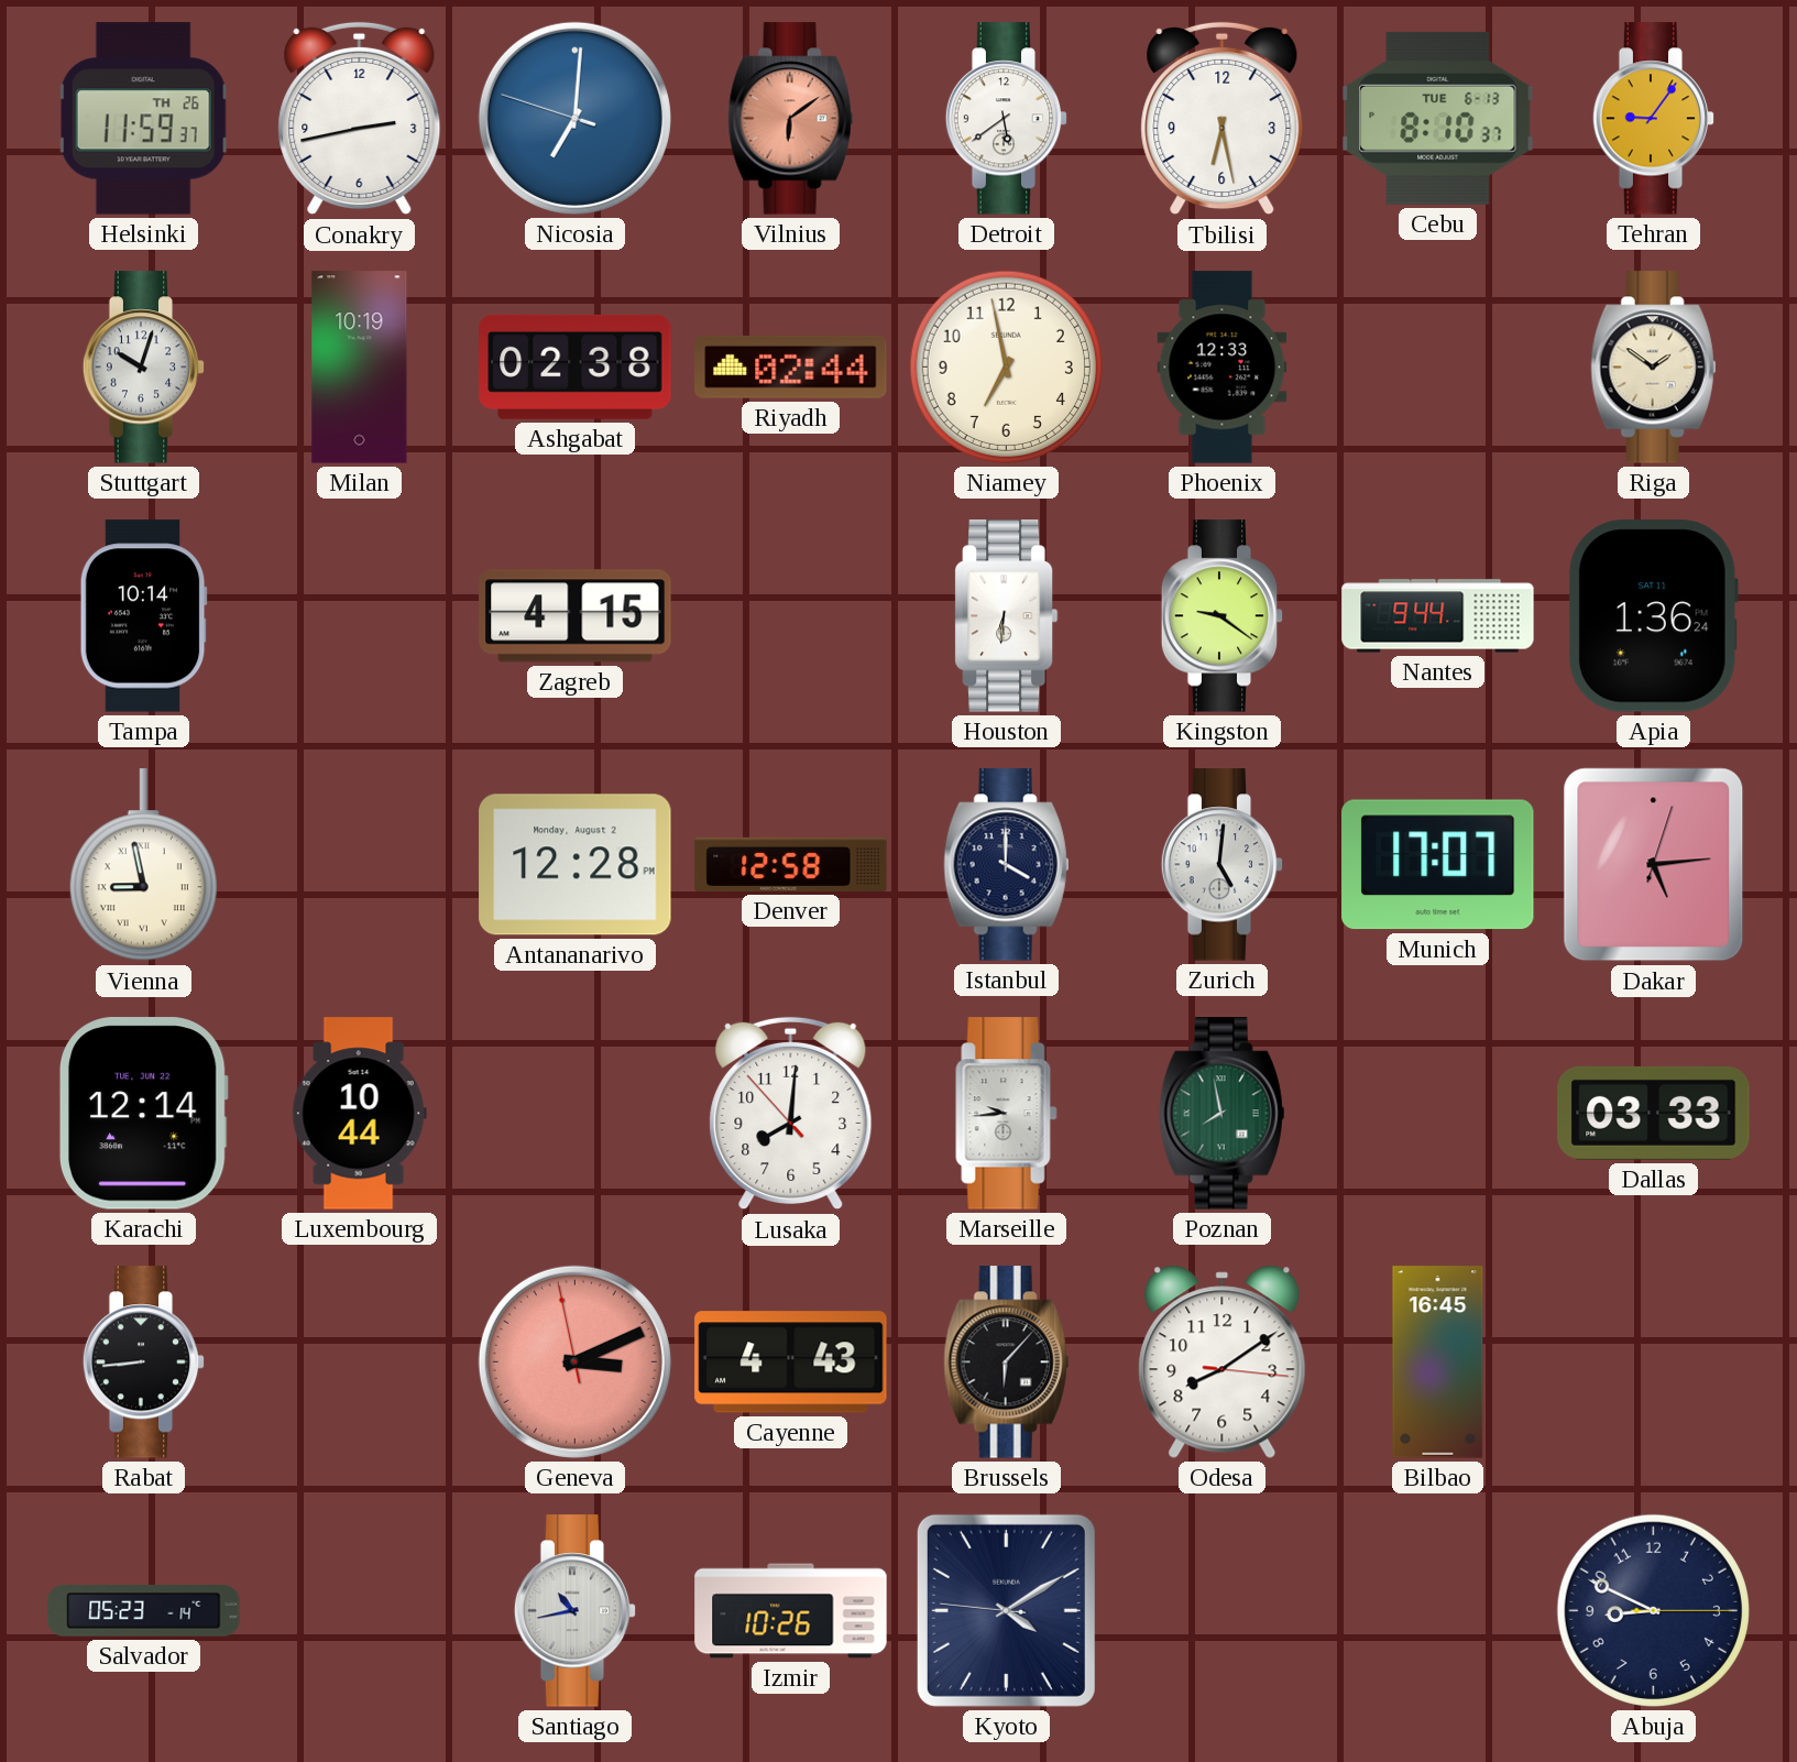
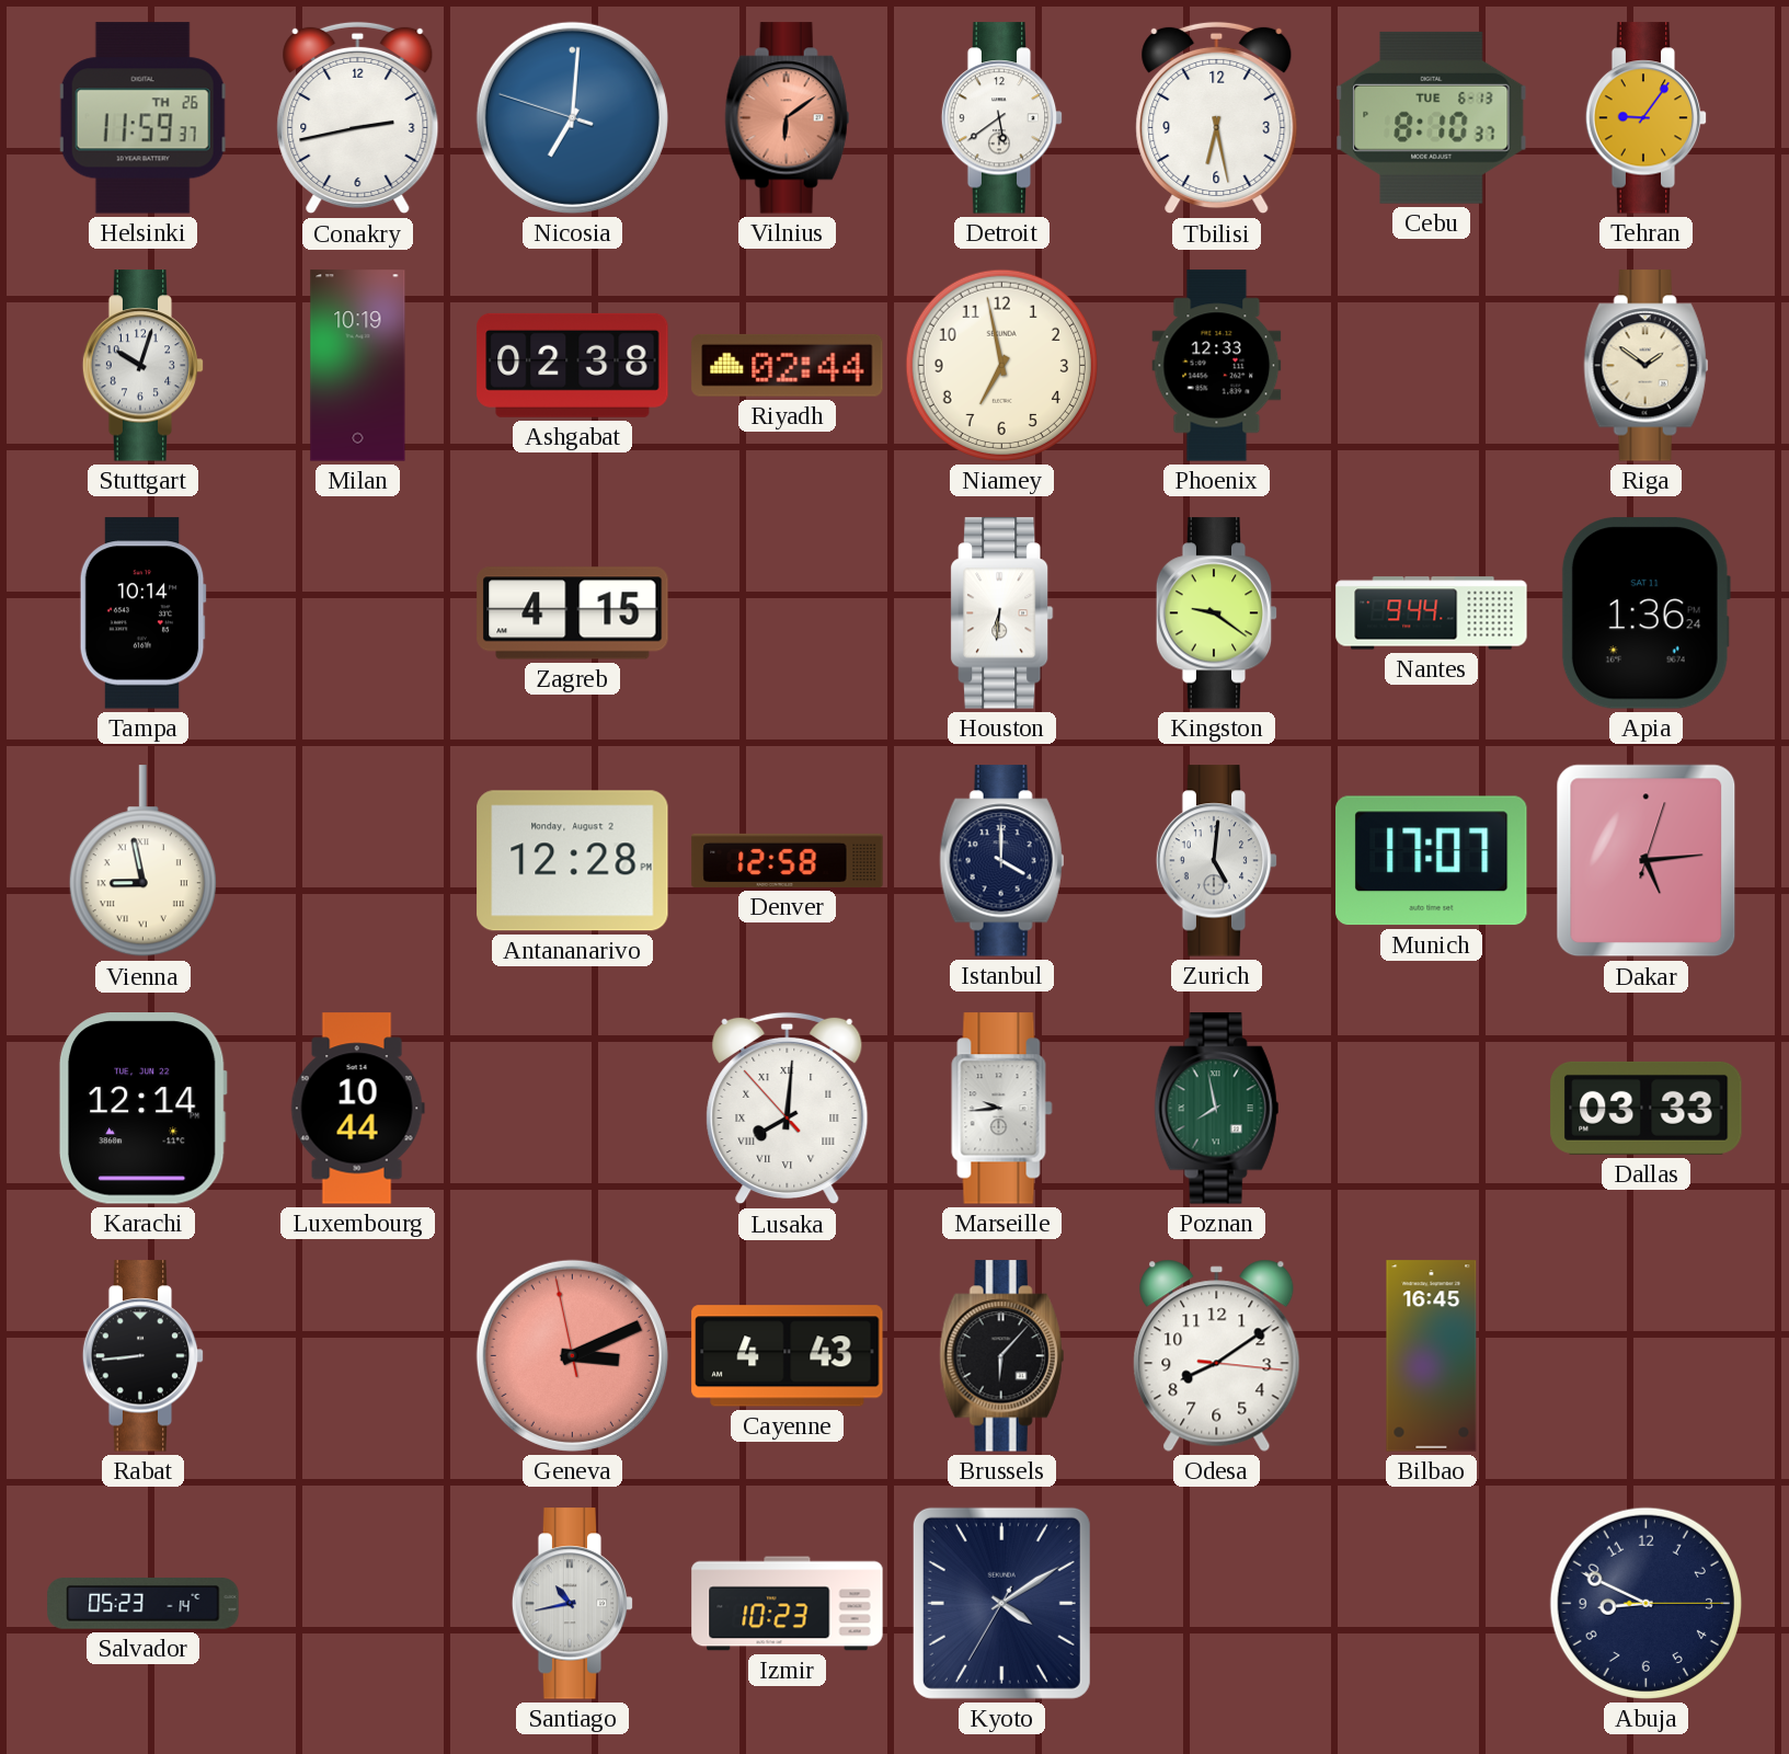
Lusaka numerals: Arabic -> Roman (788, 1109)
Izmir: 10:26 -> 10:23 (788, 1604)
Kyoto: 4:09:46 -> 4:09:35 (1001, 1603)
